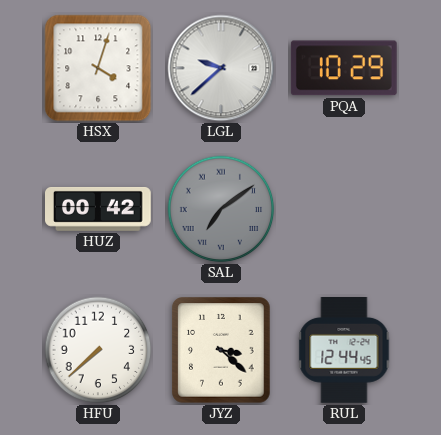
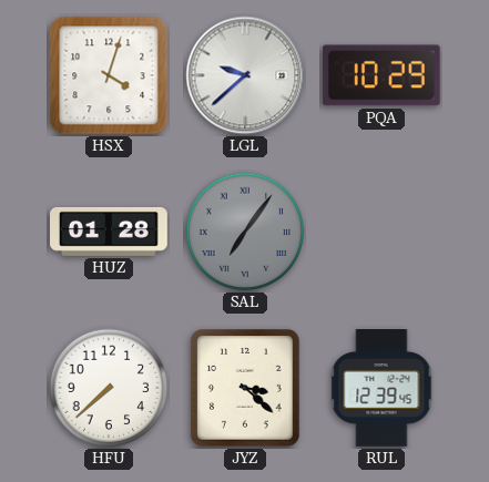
HUZ: 00:42 -> 01:28 (110, 232)
SAL: 7:09 -> 7:06 (245, 232)
RUL: 12:44 -> 12:39 (381, 389)
